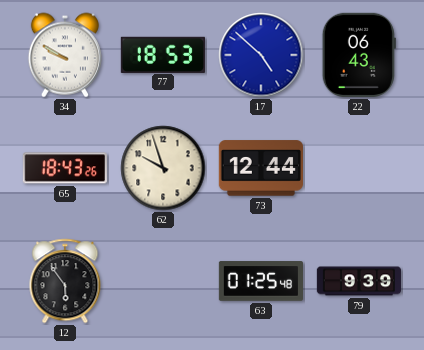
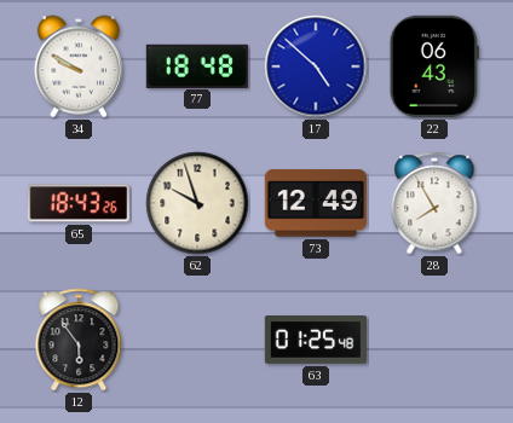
77: 18:53 -> 18:48 (197, 65)
73: 12:44 -> 12:49 (316, 203)
28: none -> 7:55 (434, 203)
79: 9:39 -> none (358, 281)
